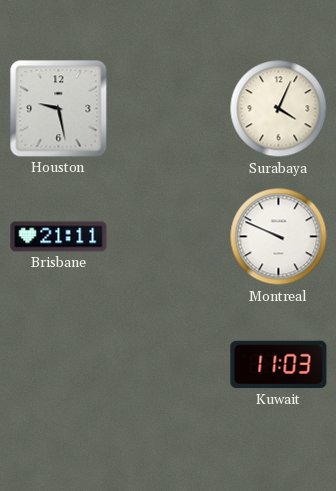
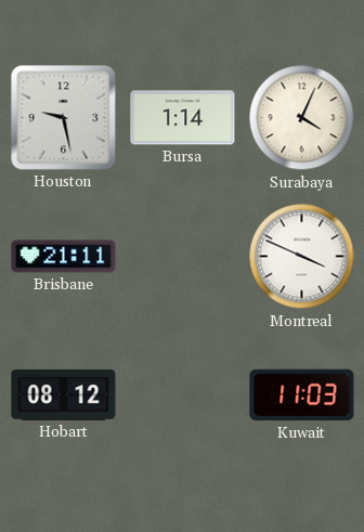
Bursa: none -> 1:14 (183, 118)
Montreal: 9:49 -> 3:49 (302, 257)
Hobart: none -> 08:12 (64, 394)
